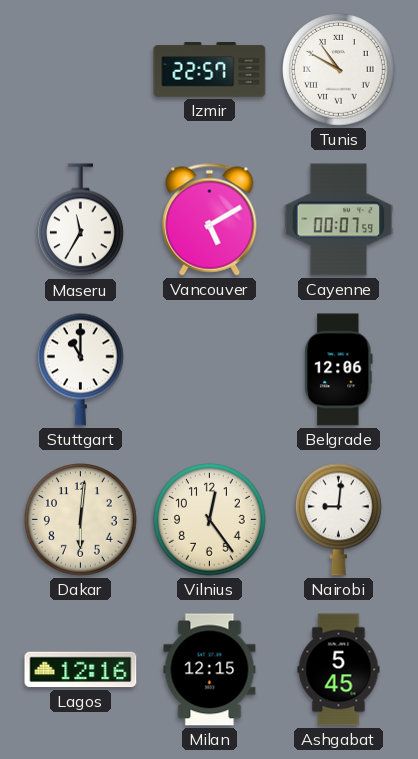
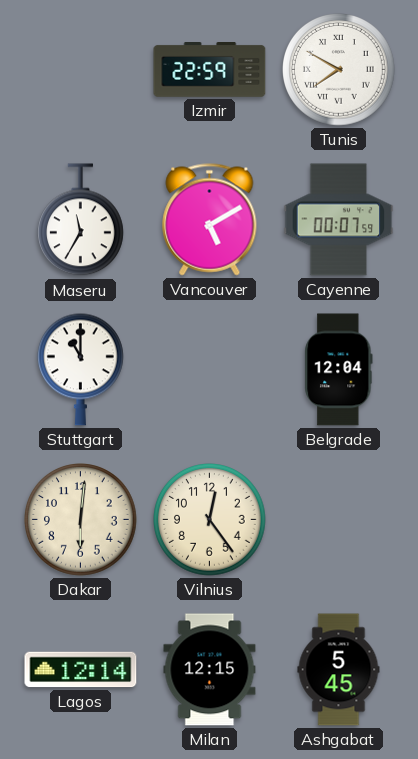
Izmir: 22:57 -> 22:59 (210, 70)
Tunis: 10:50 -> 7:50 (339, 70)
Belgrade: 12:06 -> 12:04 (339, 370)
Nairobi: 9:01 -> none (338, 519)
Lagos: 12:16 -> 12:14 (81, 670)
